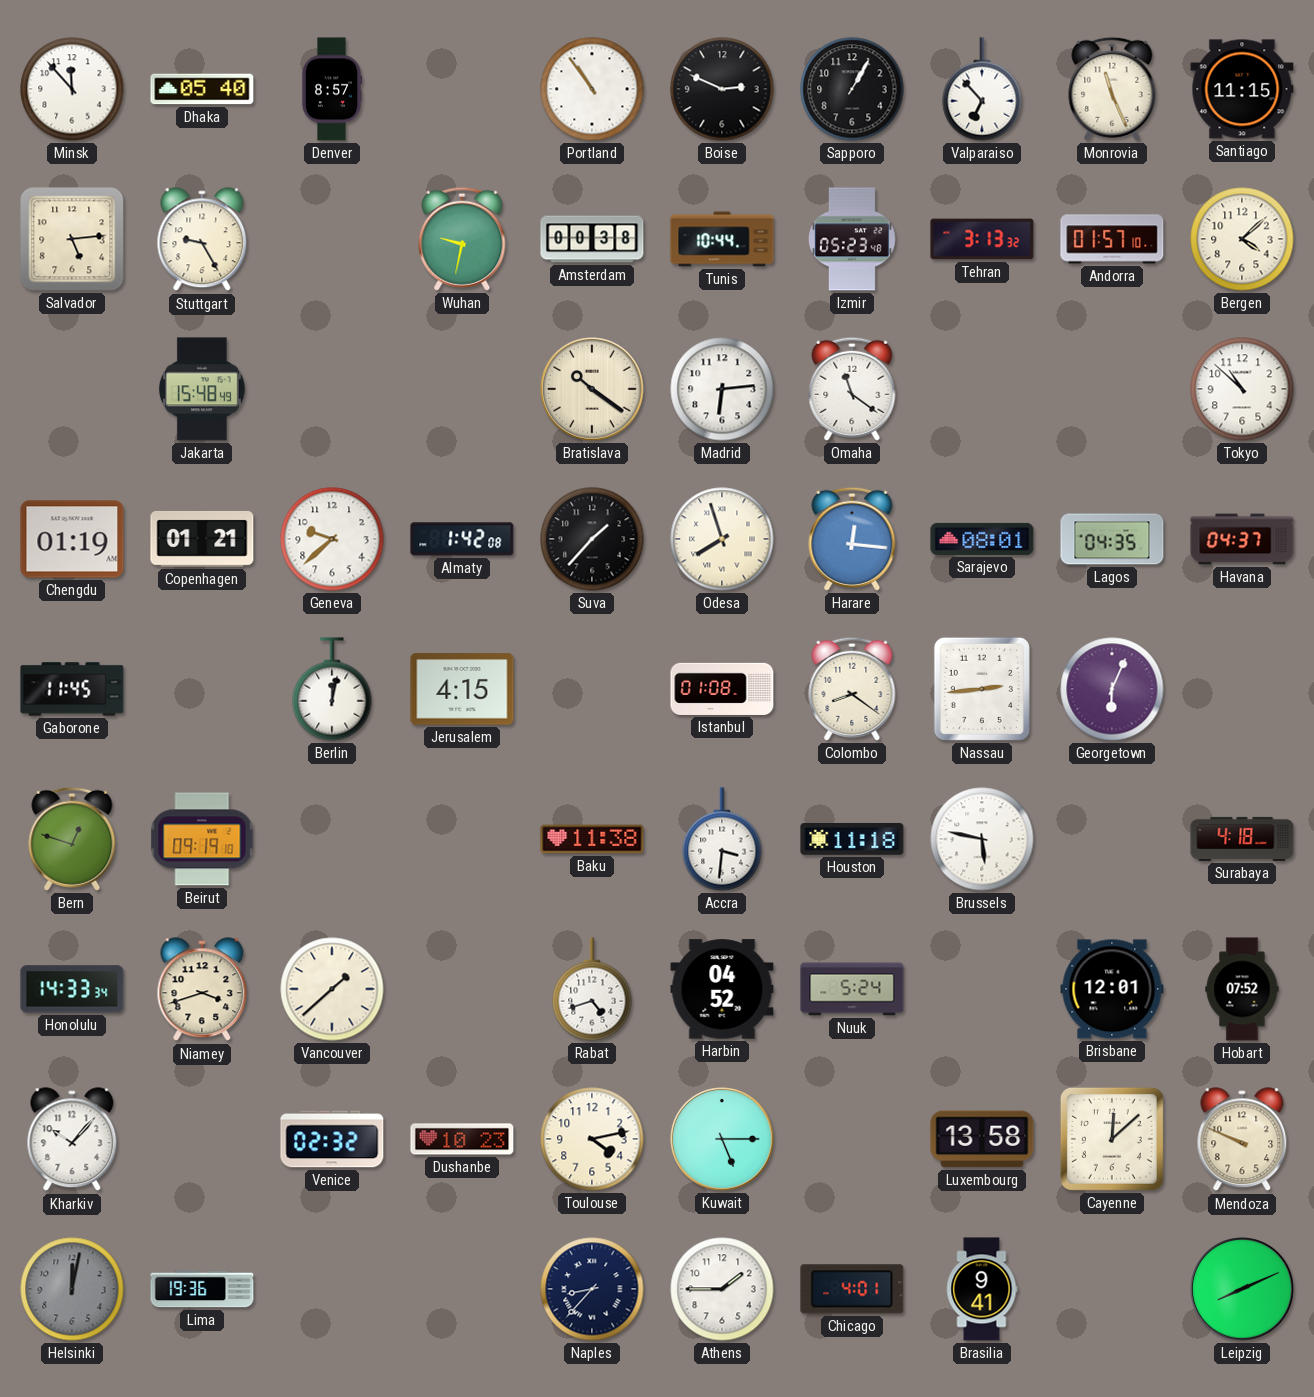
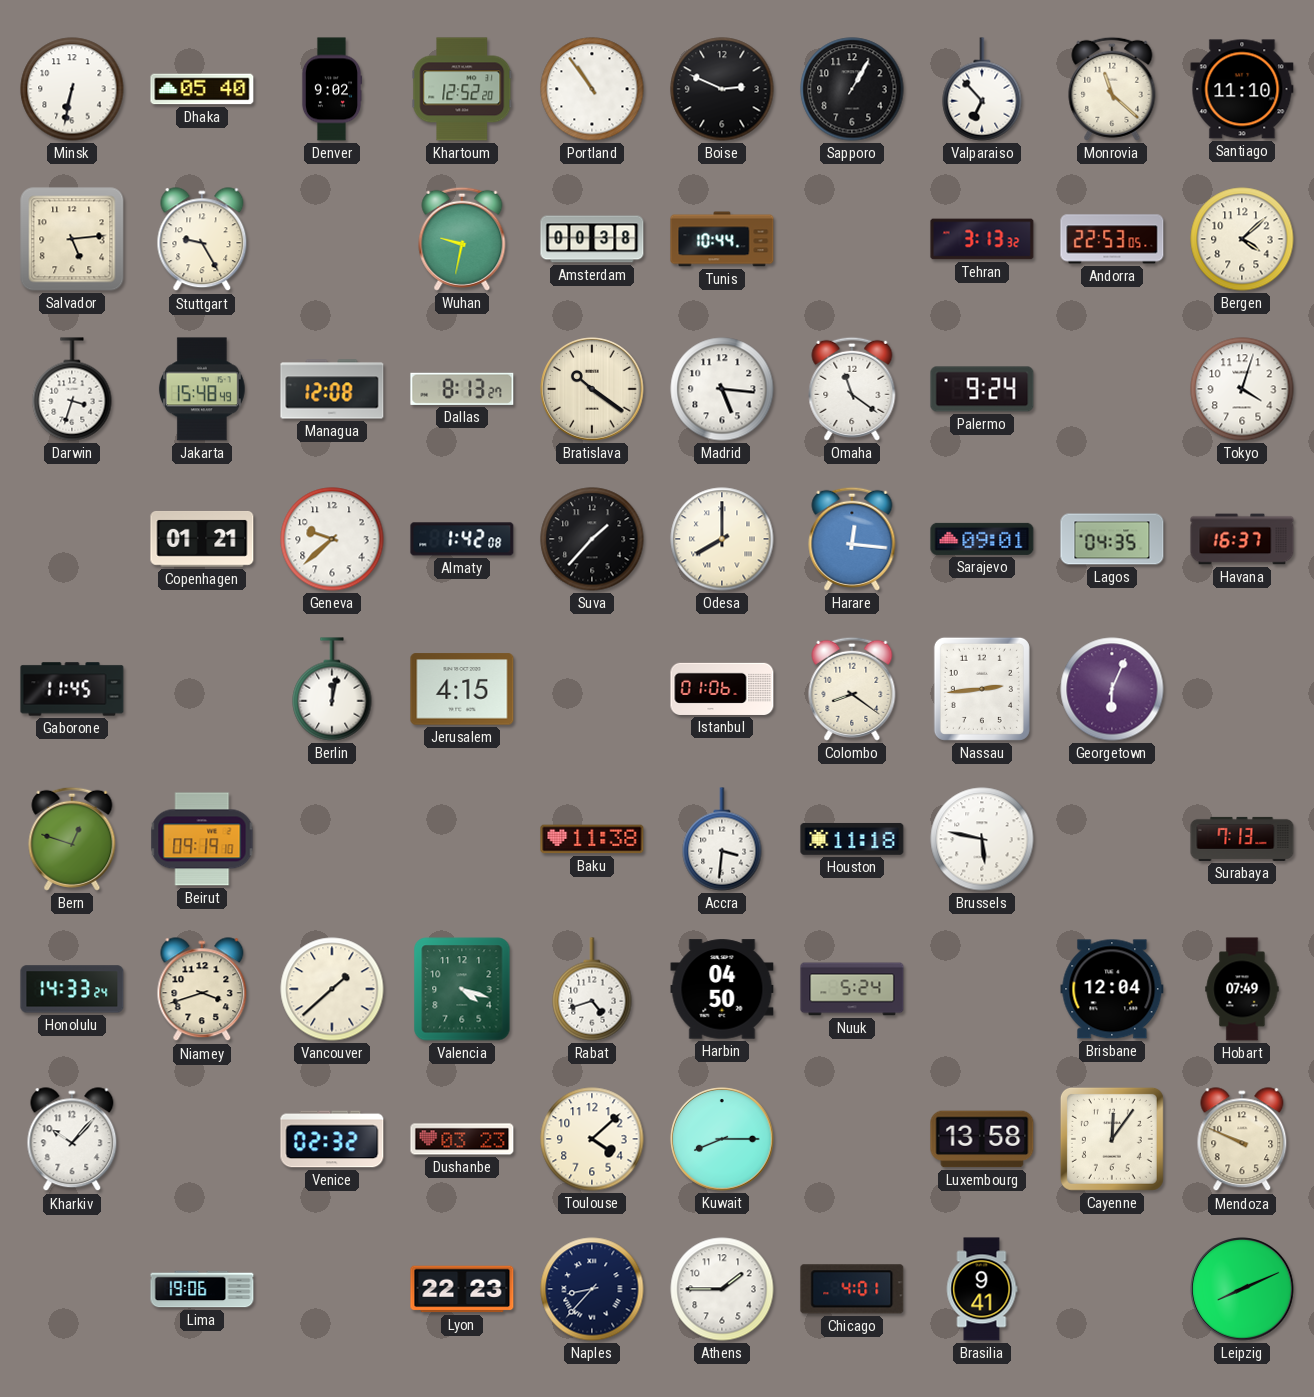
Minsk: 11:53 -> 6:32 (72, 89)
Denver: 8:57 -> 9:02 (332, 89)
Khartoum: none -> 12:52 (462, 89)
Monrovia: 11:26 -> 11:22 (1112, 89)
Santiago: 11:15 -> 11:10 (1242, 89)
Izmir: 05:23 -> none (853, 239)
Andorra: 01:57 -> 22:53 (1112, 239)
Darwin: none -> 3:33 (72, 389)
Managua: none -> 12:08 (332, 389)
Dallas: none -> 8:13 (462, 389)
Madrid: 6:14 -> 5:16 (722, 389)
Palermo: none -> 9:24 (982, 389)
Tokyo: 10:52 -> 4:03 (1242, 389)
Chengdu: 01:19 -> none (72, 539)
Odesa: 7:57 -> 8:00 (722, 539)
Sarajevo: 08:01 -> 09:01 (982, 539)
Havana: 04:37 -> 16:37 (1242, 539)
Istanbul: 01:08 -> 01:06 (722, 689)
Surabaya: 4:18 -> 7:13 (1242, 839)
Honolulu: 14:33:34 -> 14:33:24 (72, 989)
Valencia: none -> 4:18 (462, 989)
Harbin: 04:52 -> 04:50 (722, 989)
Brisbane: 12:01 -> 12:04 (1112, 989)
Hobart: 07:52 -> 07:49 (1242, 989)
Dushanbe: 10:23 -> 03:23 (462, 1139)
Toulouse: 4:13 -> 4:08 (592, 1139)
Kuwait: 5:15 -> 8:15 (722, 1139)
Cayenne: 12:08 -> 12:06 (1112, 1139)
Helsinki: 12:02 -> none (72, 1289)
Lima: 19:36 -> 19:06 (202, 1289)
Lyon: none -> 22:23 (462, 1289)
